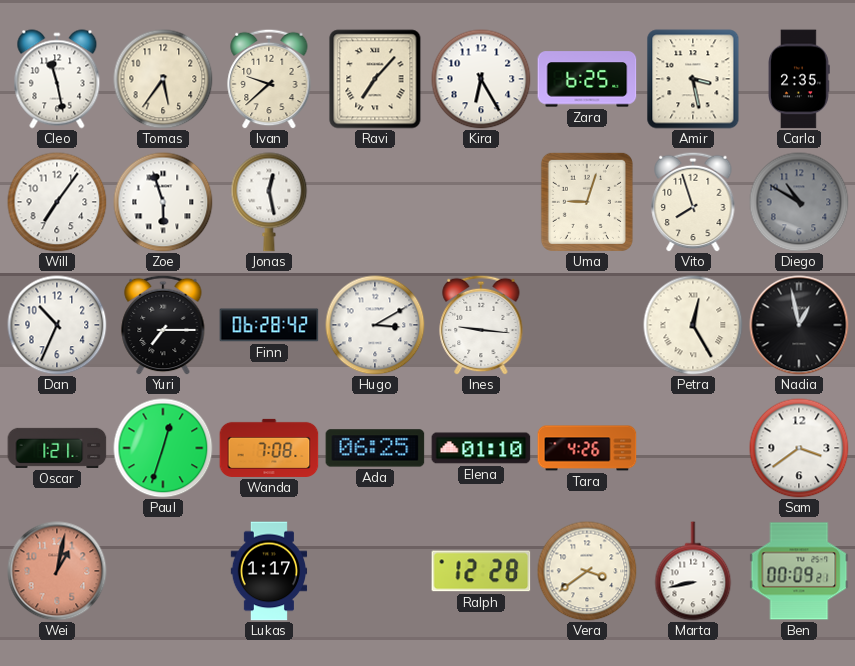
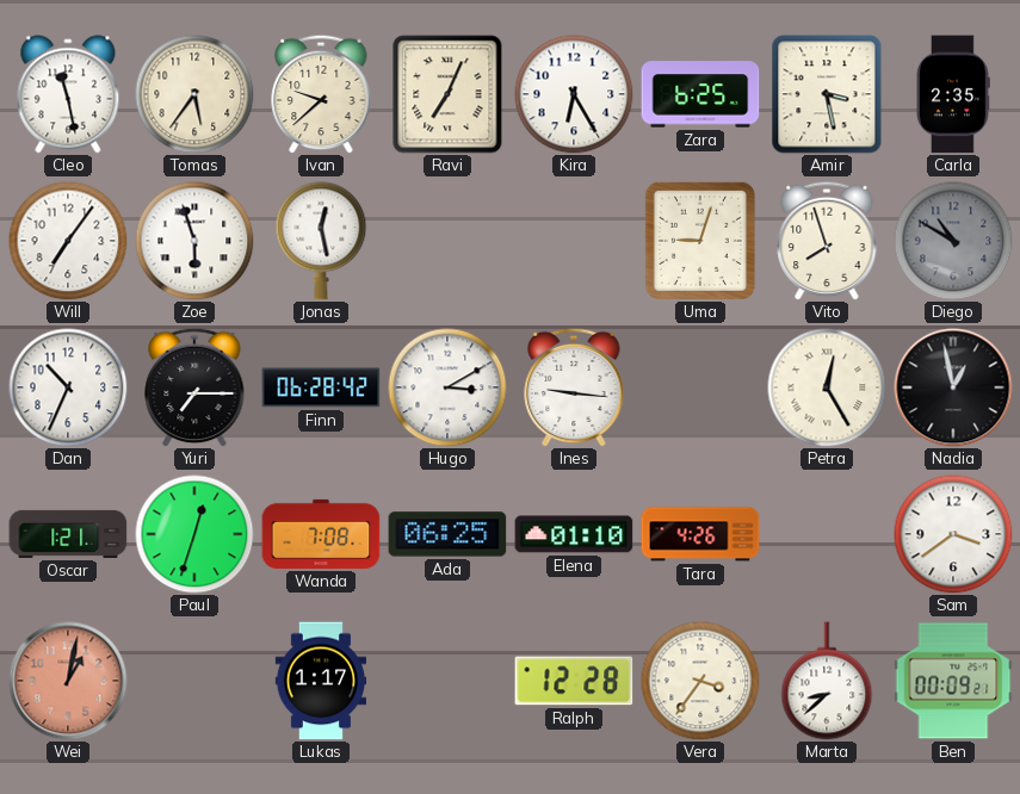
Ravi: 7:07 -> 7:04 (447, 94)
Vera: 3:39 -> 3:36 (700, 681)
Marta: 8:43 -> 8:38 (827, 681)
